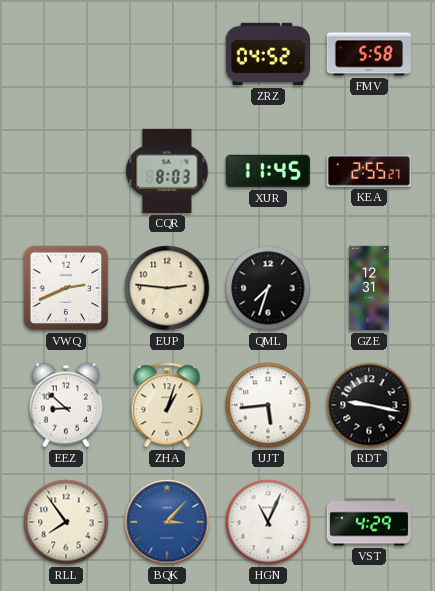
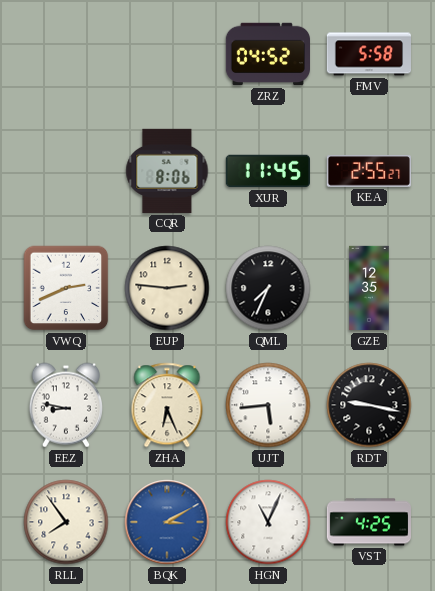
CQR: 8:03 -> 8:06 (167, 171)
QML: 7:33 -> 7:34 (268, 288)
GZE: 12:31 -> 12:35 (369, 288)
EEZ: 8:52 -> 8:47 (66, 405)
ZHA: 1:03 -> 6:26 (167, 405)
BQK: 3:07 -> 3:10 (167, 522)
VST: 4:29 -> 4:25 (368, 522)
